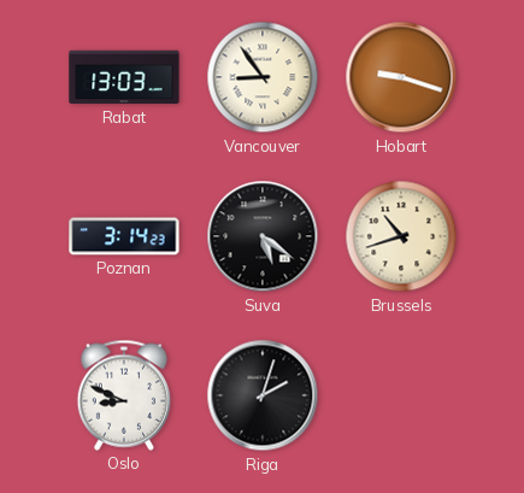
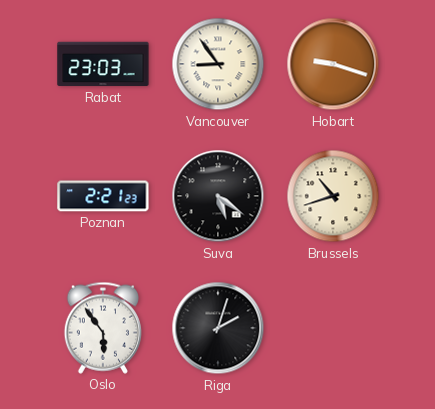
Rabat: 13:03 -> 23:03 (103, 64)
Poznan: 3:14 -> 2:21 (103, 196)
Oslo: 8:49 -> 5:54 (102, 328)
